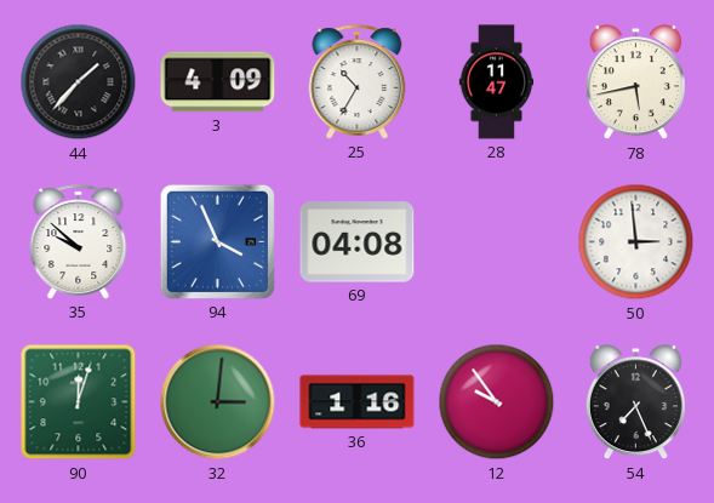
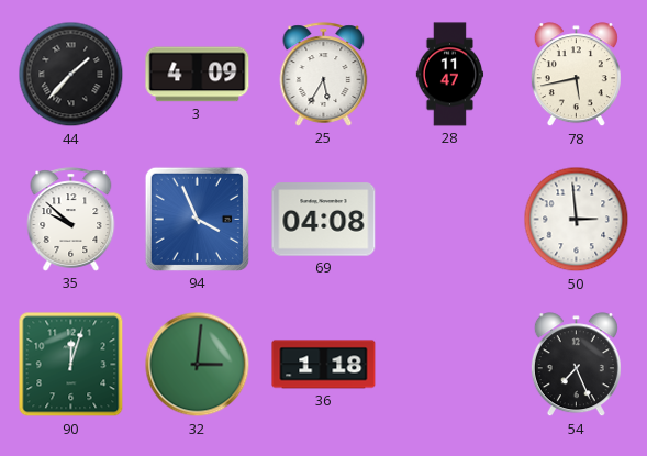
25: 10:35 -> 5:35 (324, 75)
36: 1:16 -> 1:18 (324, 365)
12: 9:54 -> none (497, 402)
